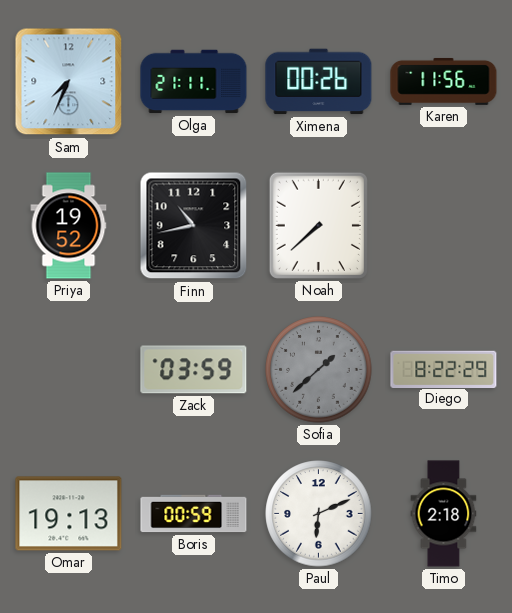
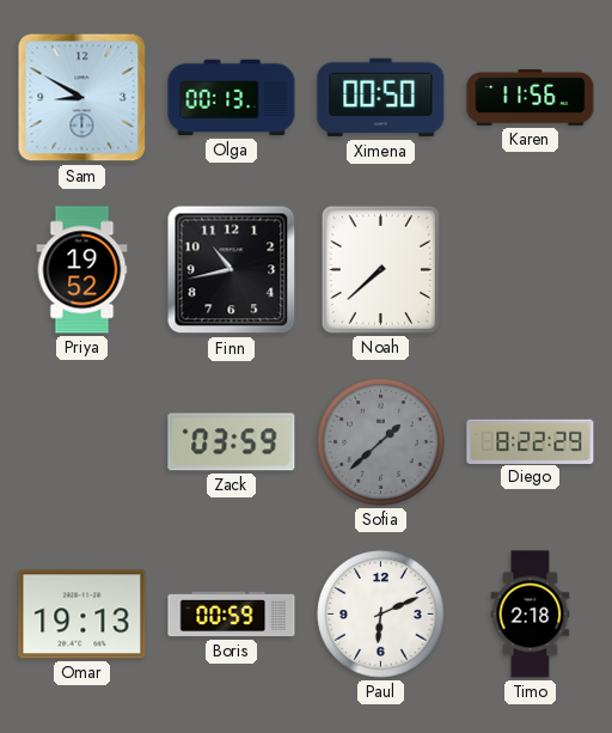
Sam: 7:34 -> 8:50 (82, 98)
Olga: 21:11 -> 00:13 (232, 98)
Ximena: 00:26 -> 00:50 (381, 98)
